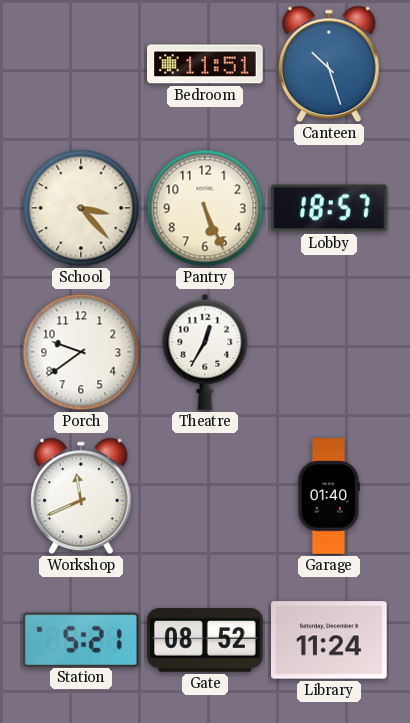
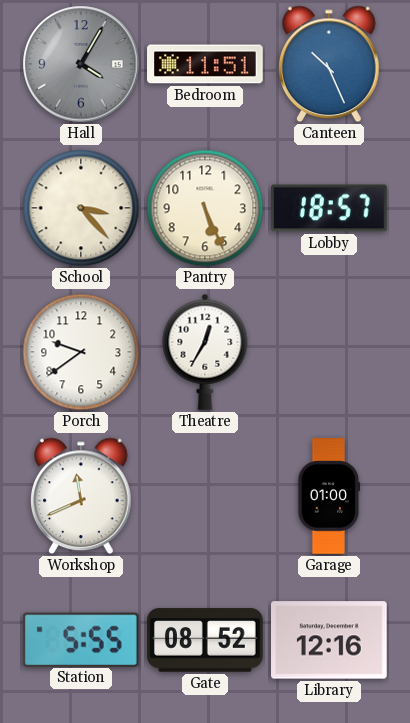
Hall: none -> 4:05 (81, 64)
Canteen: 10:27 -> 10:26 (329, 64)
Garage: 01:40 -> 01:00 (329, 496)
Station: 5:21 -> 5:55 (81, 639)
Library: 11:24 -> 12:16 (330, 640)
